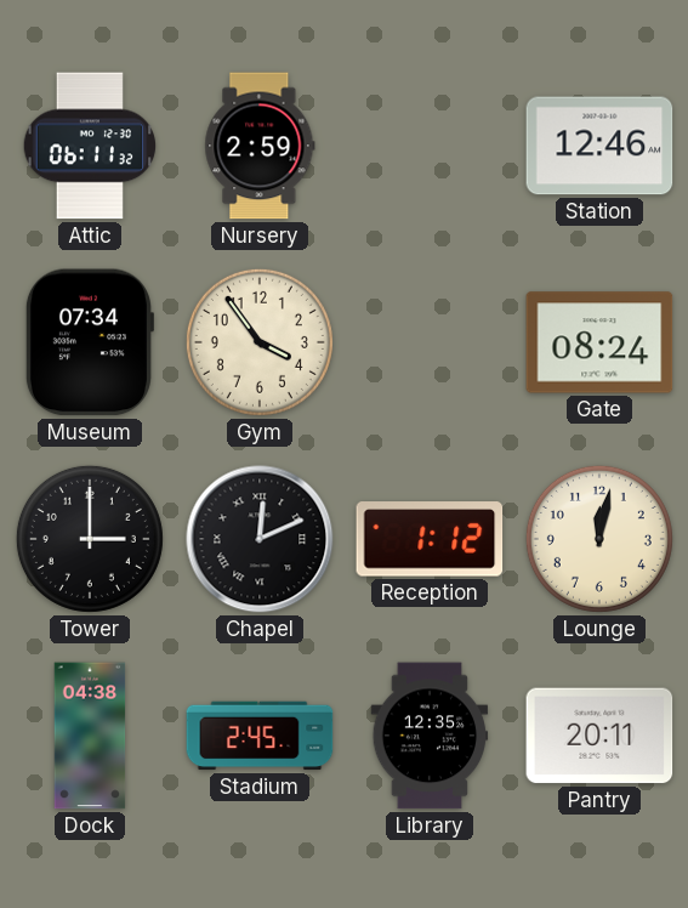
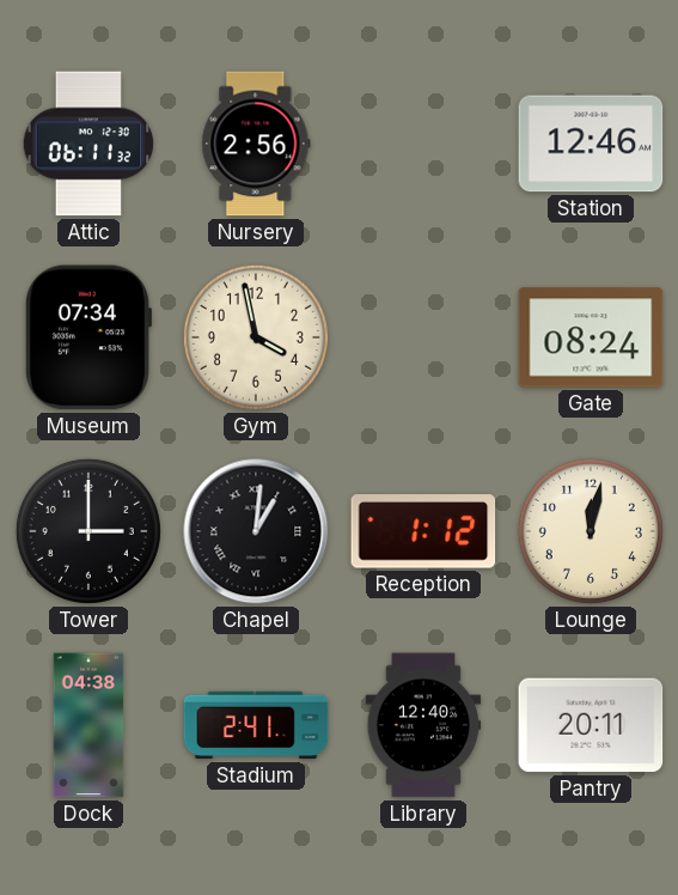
Nursery: 2:59 -> 2:56 (256, 144)
Gym: 3:54 -> 3:58 (256, 337)
Chapel: 12:11 -> 1:01 (256, 531)
Stadium: 2:45 -> 2:41 (256, 725)
Library: 12:35 -> 12:40 (423, 725)
